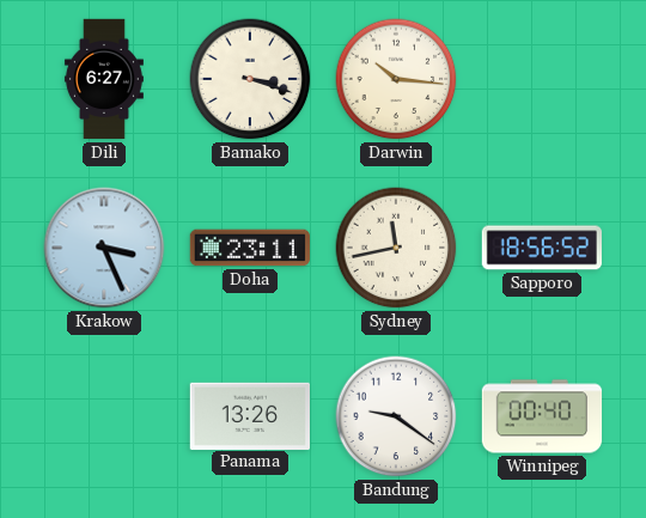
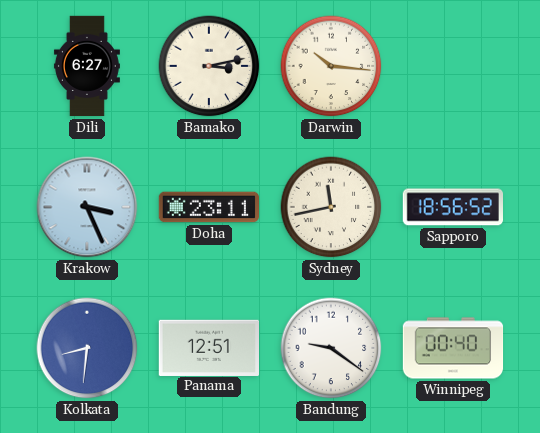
Bamako: 3:18 -> 3:13 (209, 66)
Kolkata: none -> 8:31 (87, 348)
Panama: 13:26 -> 12:51 (208, 347)
